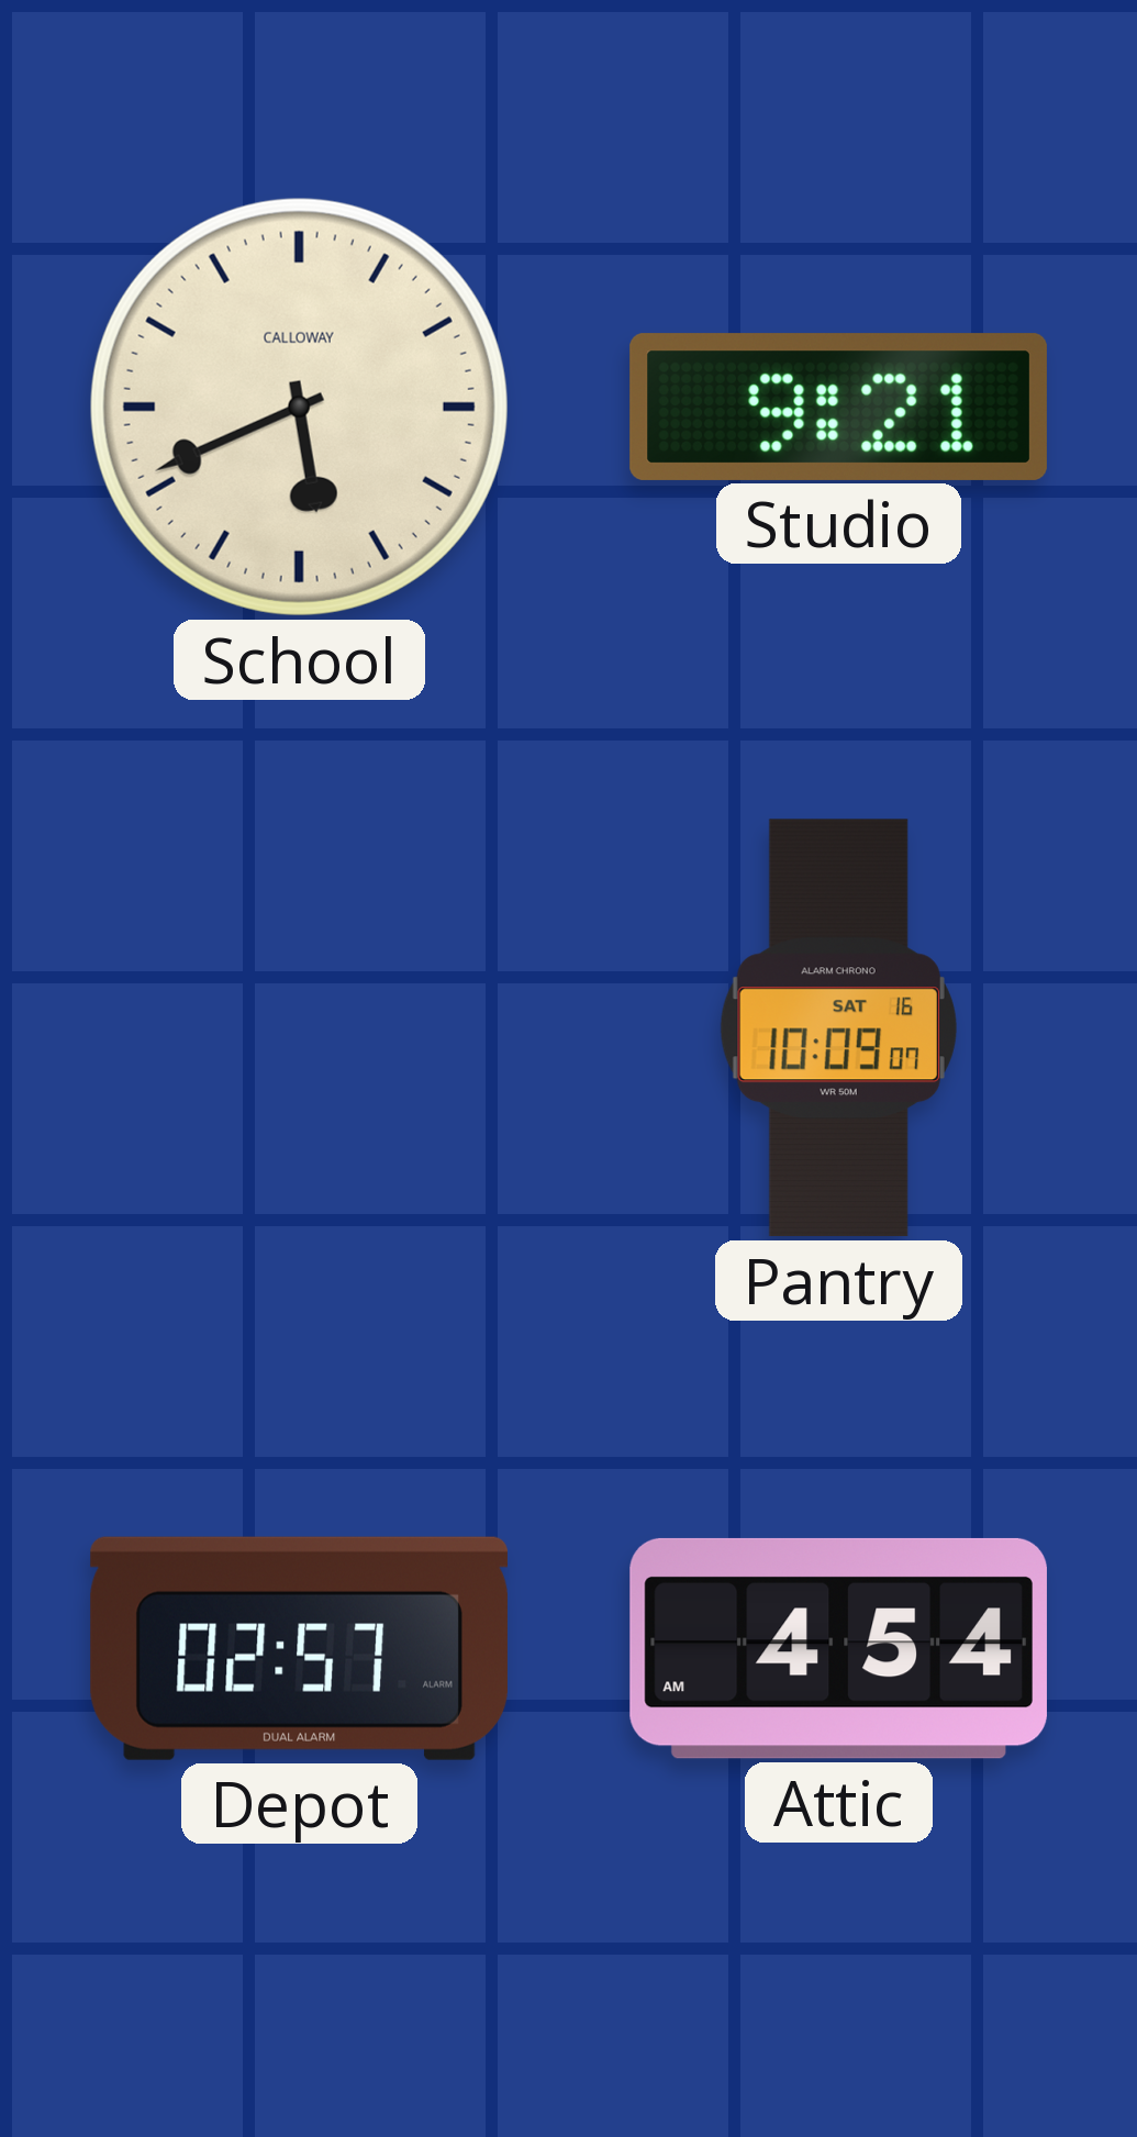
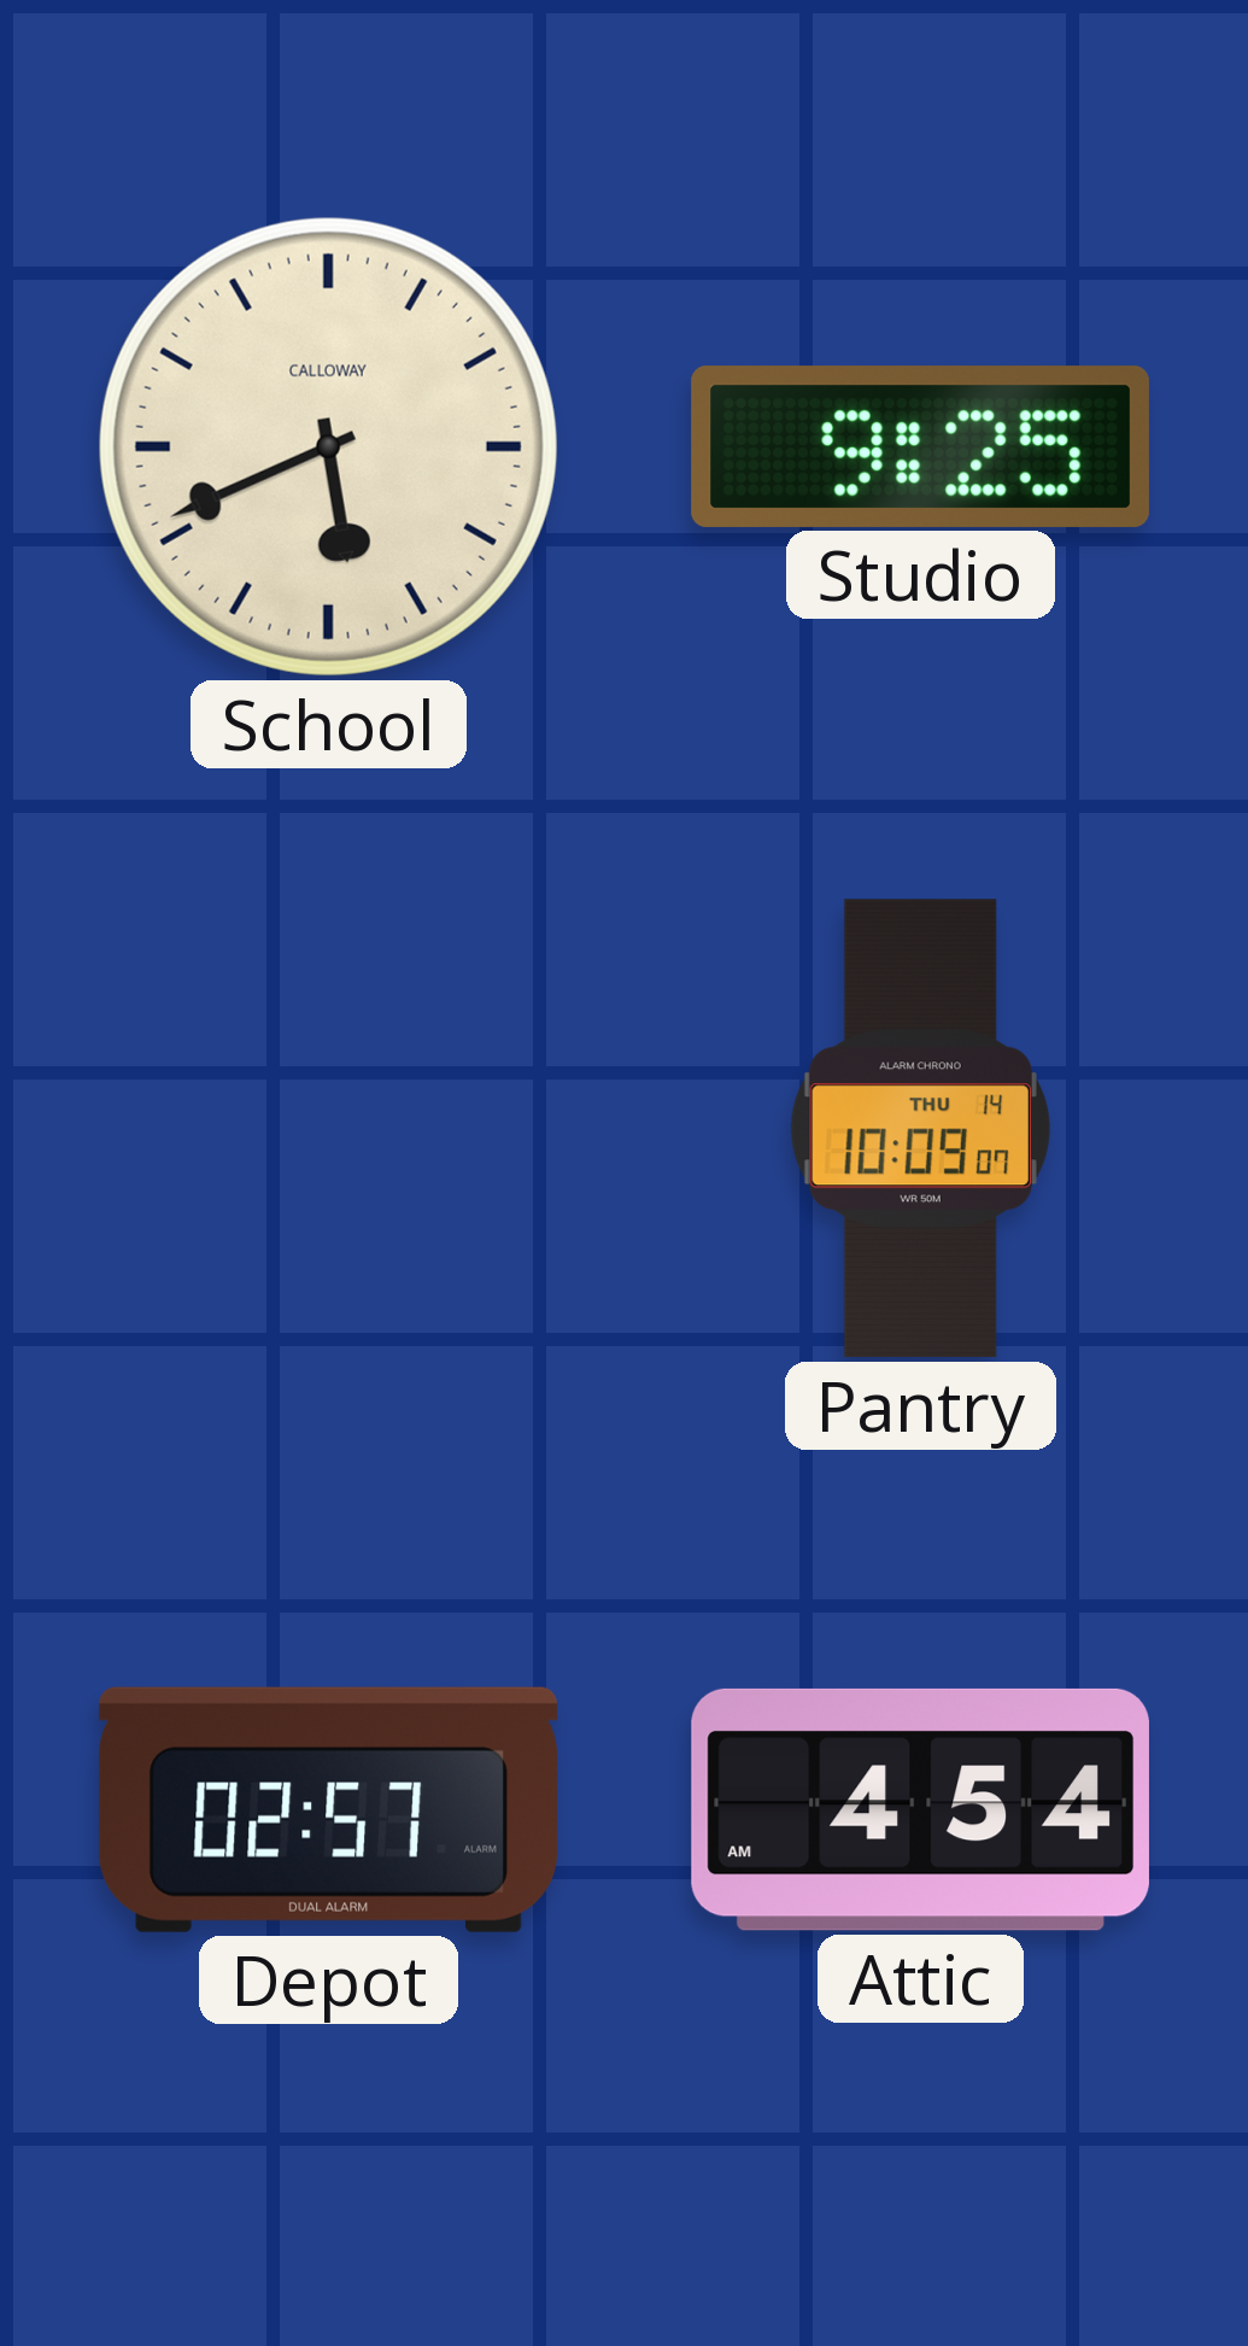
Studio: 9:21 -> 9:25 (920, 446)
Pantry date: SAT 16 -> THU 14 (920, 1129)
